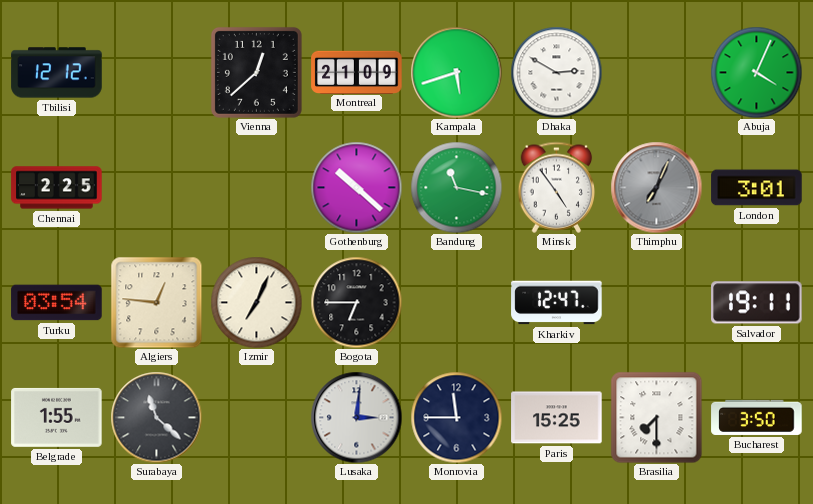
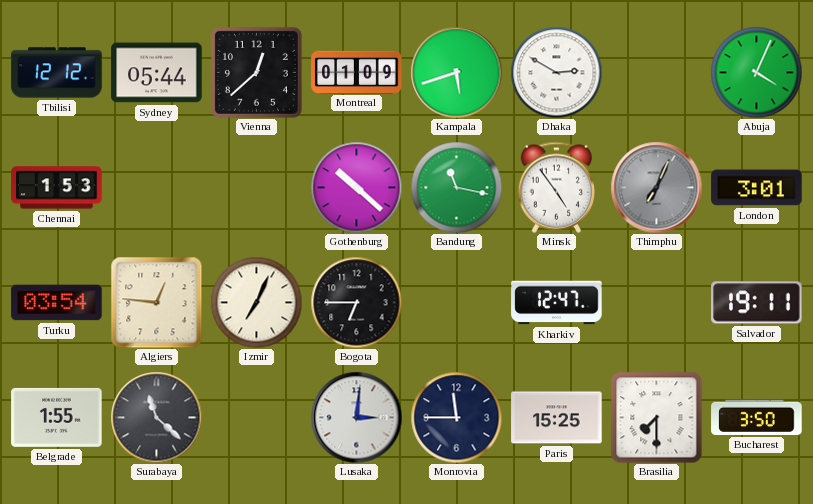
Sydney: none -> 05:44 (157, 73)
Montreal: 21:09 -> 01:09 (357, 72)
Chennai: 2:25 -> 1:53 (57, 188)
